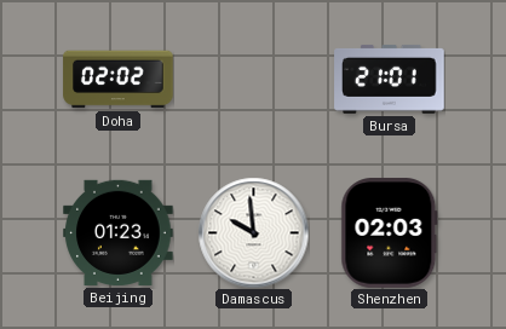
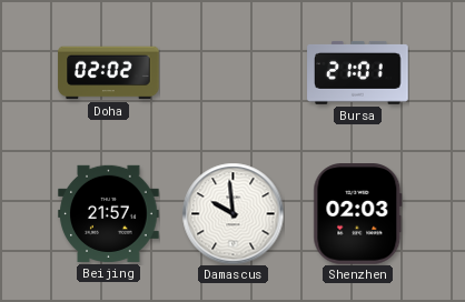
Beijing: 01:23 -> 21:57 (109, 213)
